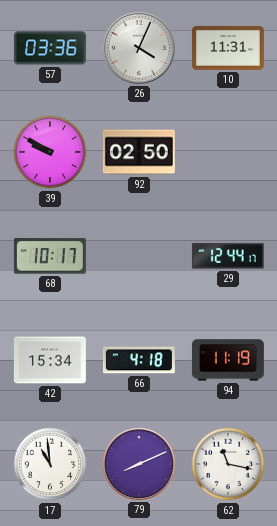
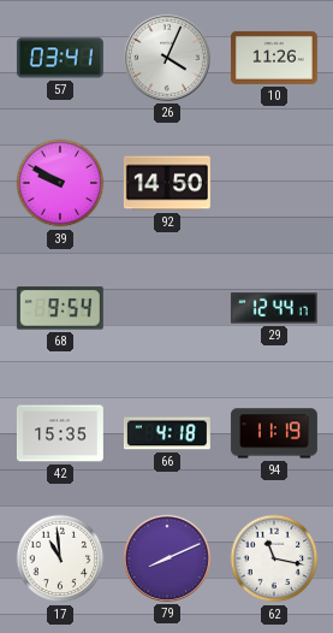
57: 03:36 -> 03:41 (60, 58)
10: 11:31 -> 11:26 (274, 58)
92: 02:50 -> 14:50 (167, 183)
68: 10:17 -> 9:54 (60, 308)
42: 15:34 -> 15:35 (60, 433)
